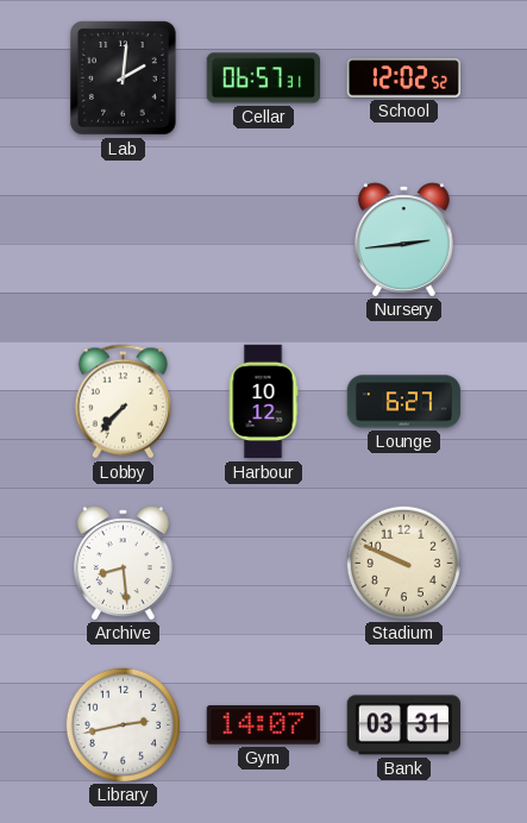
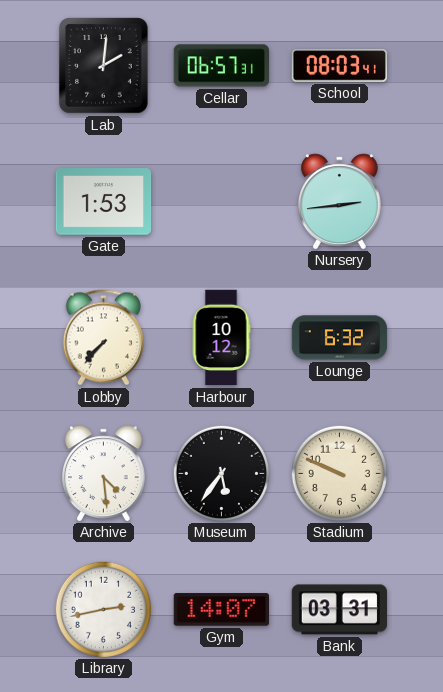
School: 12:02 -> 08:03 (340, 66)
Gate: none -> 1:53 (104, 202)
Lounge: 6:27 -> 6:32 (340, 338)
Archive: 8:29 -> 4:29 (103, 473)
Museum: none -> 5:36 (221, 473)
